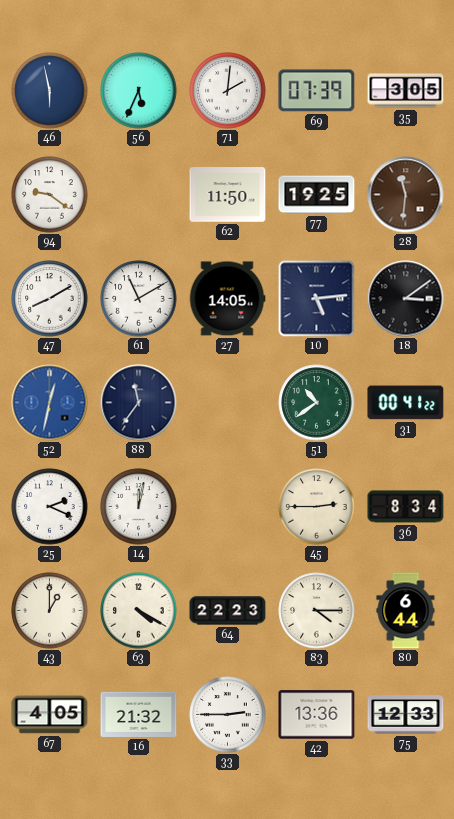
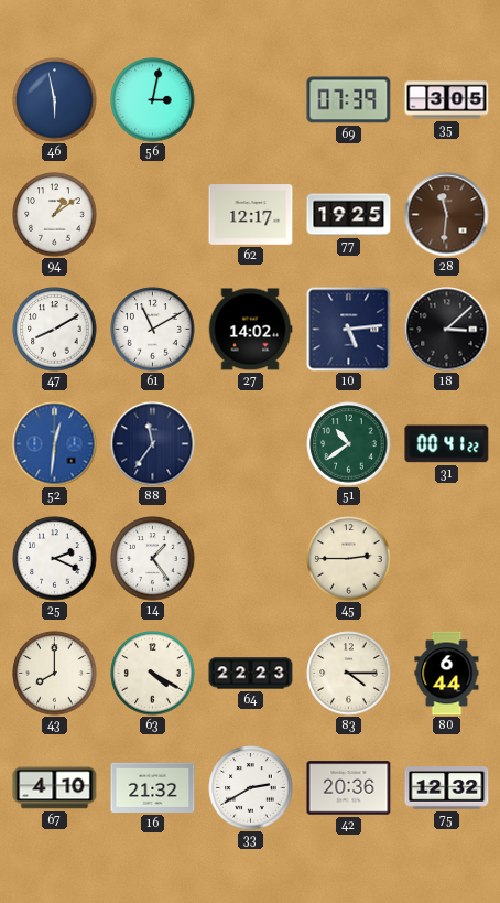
56: 5:34 -> 3:02 (153, 100)
71: 2:01 -> none (228, 91)
94: 9:21 -> 1:09 (55, 215)
62: 11:50 -> 12:17 (251, 215)
27: 14:05 -> 14:02 (250, 330)
18: 3:09 -> 3:08 (447, 330)
52: 12:32 -> 12:31 (55, 444)
14: 12:02 -> 1:24 (153, 559)
36: 8:34 -> none (406, 507)
43: 1:00 -> 8:00 (55, 674)
67: 4:05 -> 4:10 (55, 788)
33: 2:45 -> 2:40 (251, 788)
42: 13:36 -> 20:36 (349, 788)
75: 12:33 -> 12:32 (447, 788)
